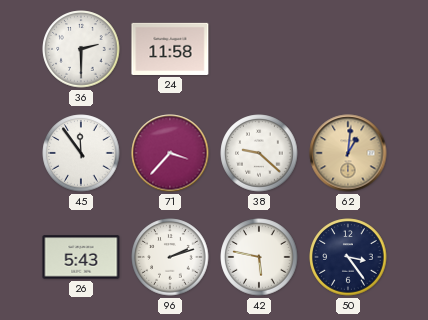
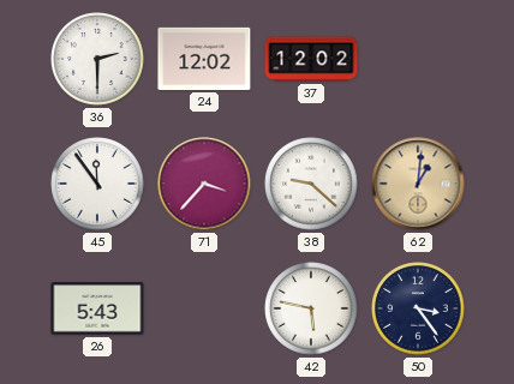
24: 11:58 -> 12:02 (204, 59)
37: none -> 12:02 (311, 59)
96: 2:12 -> none (170, 257)
